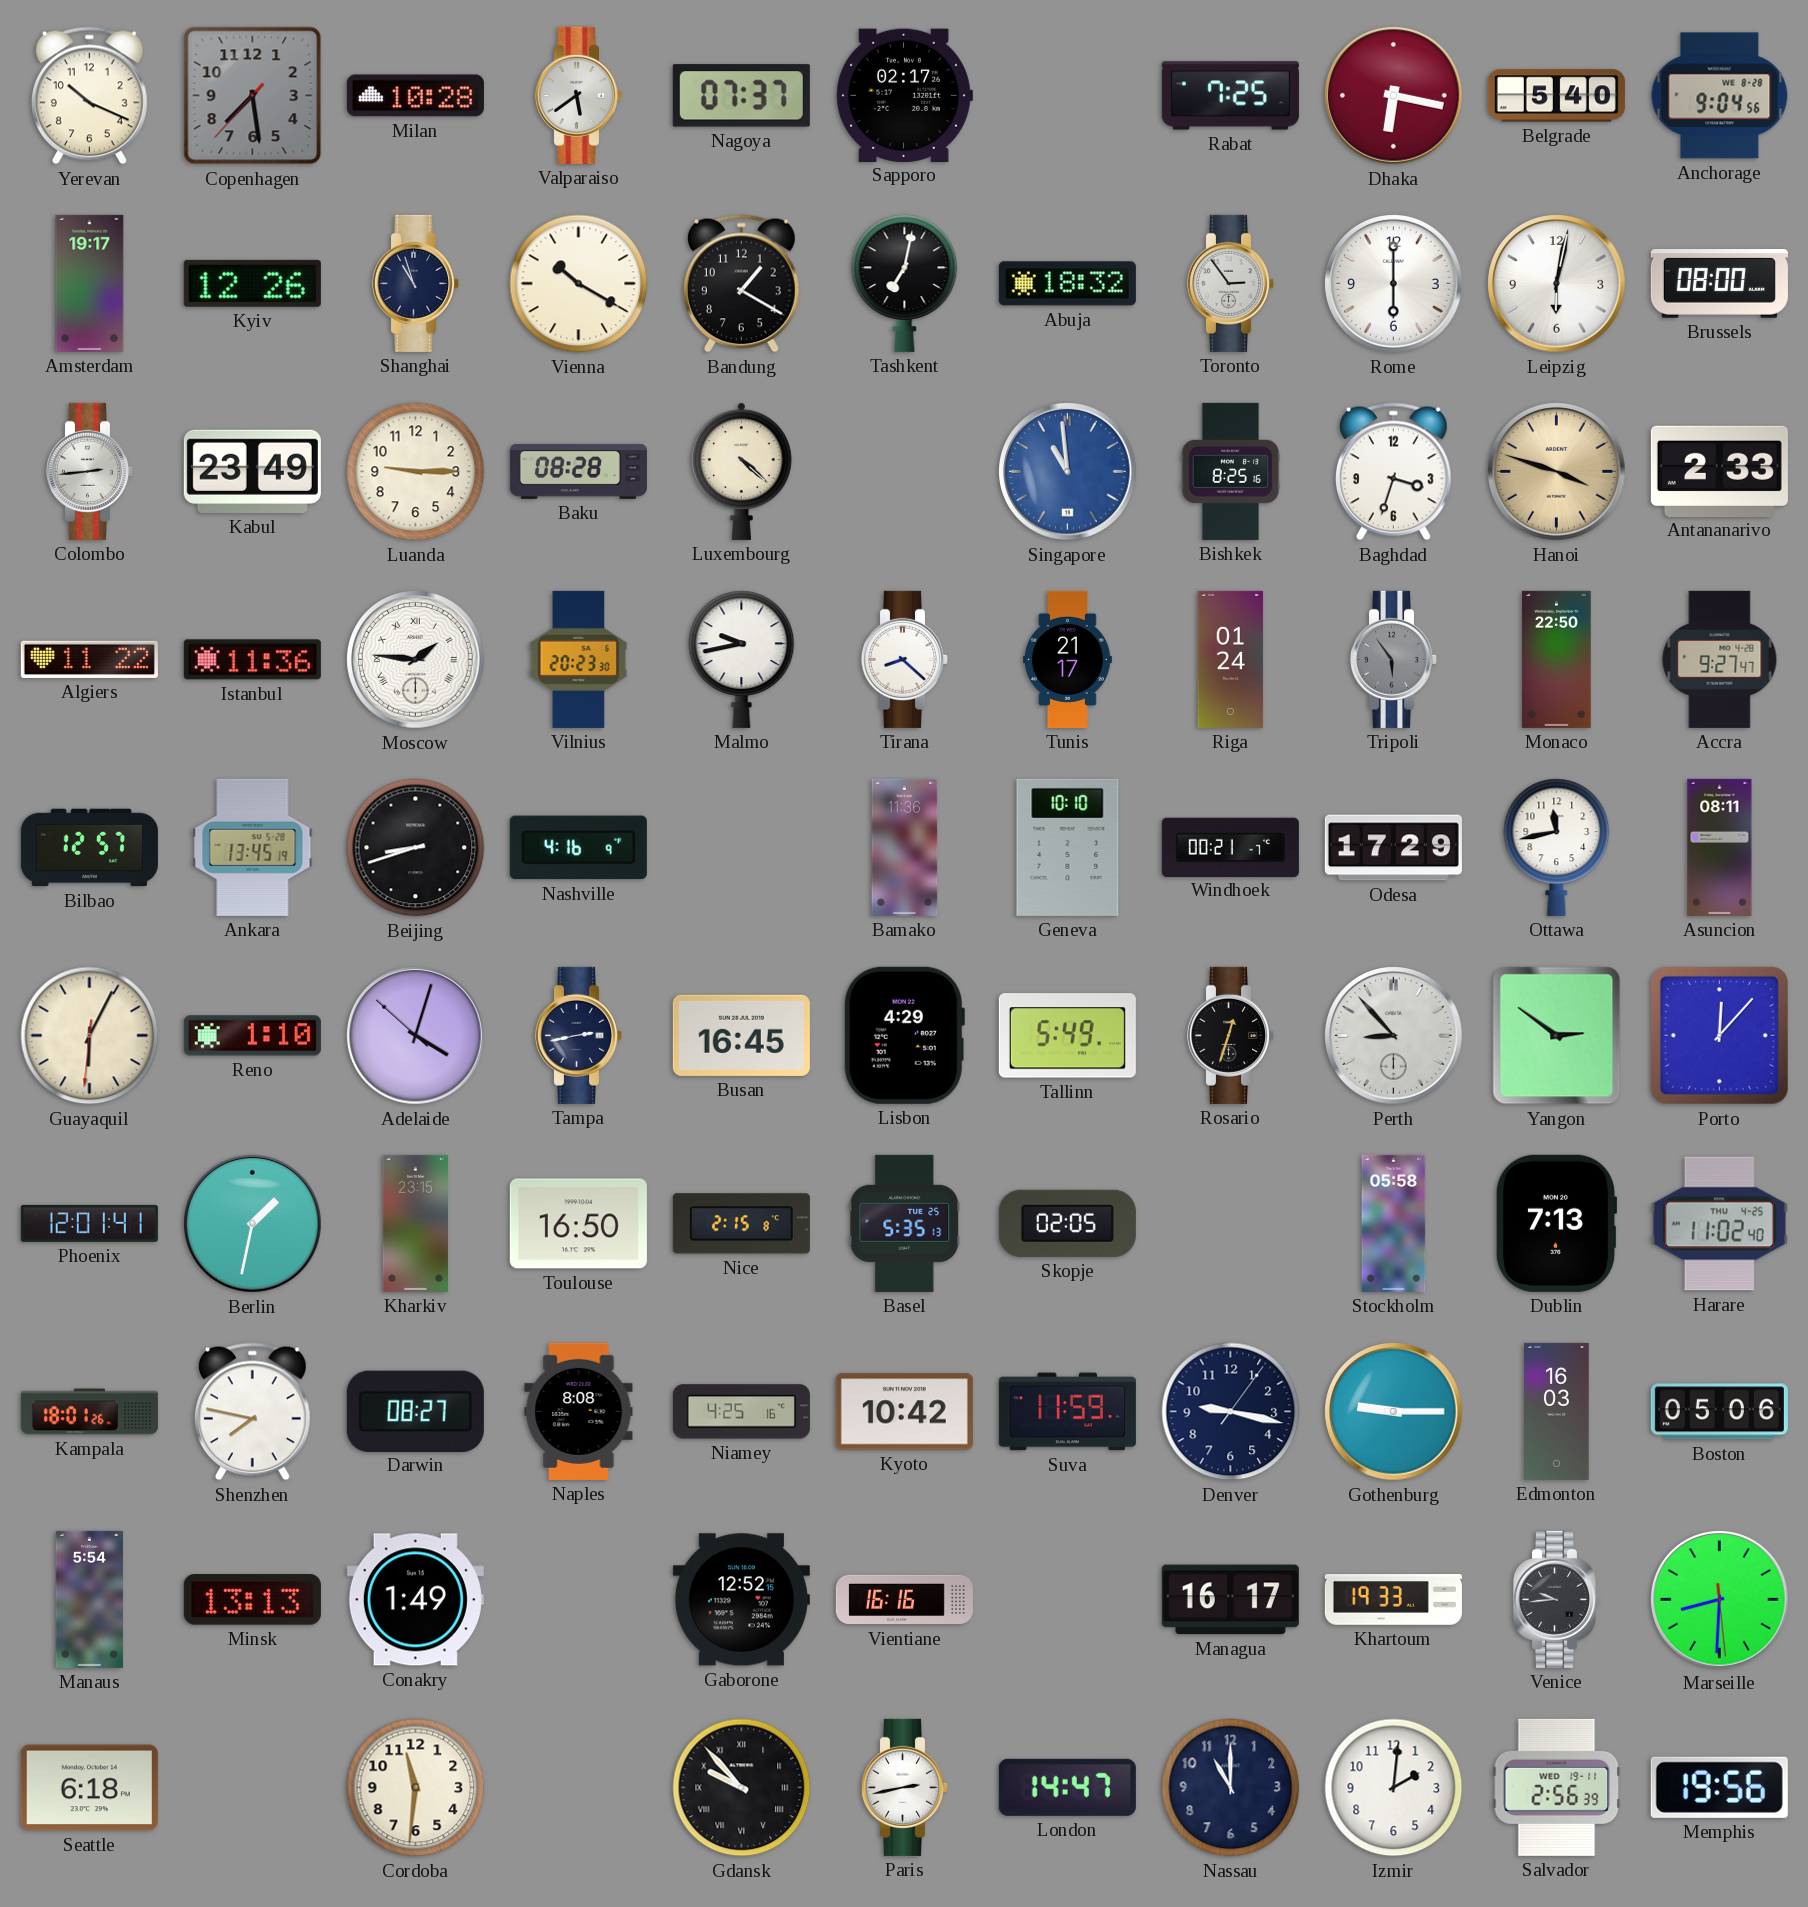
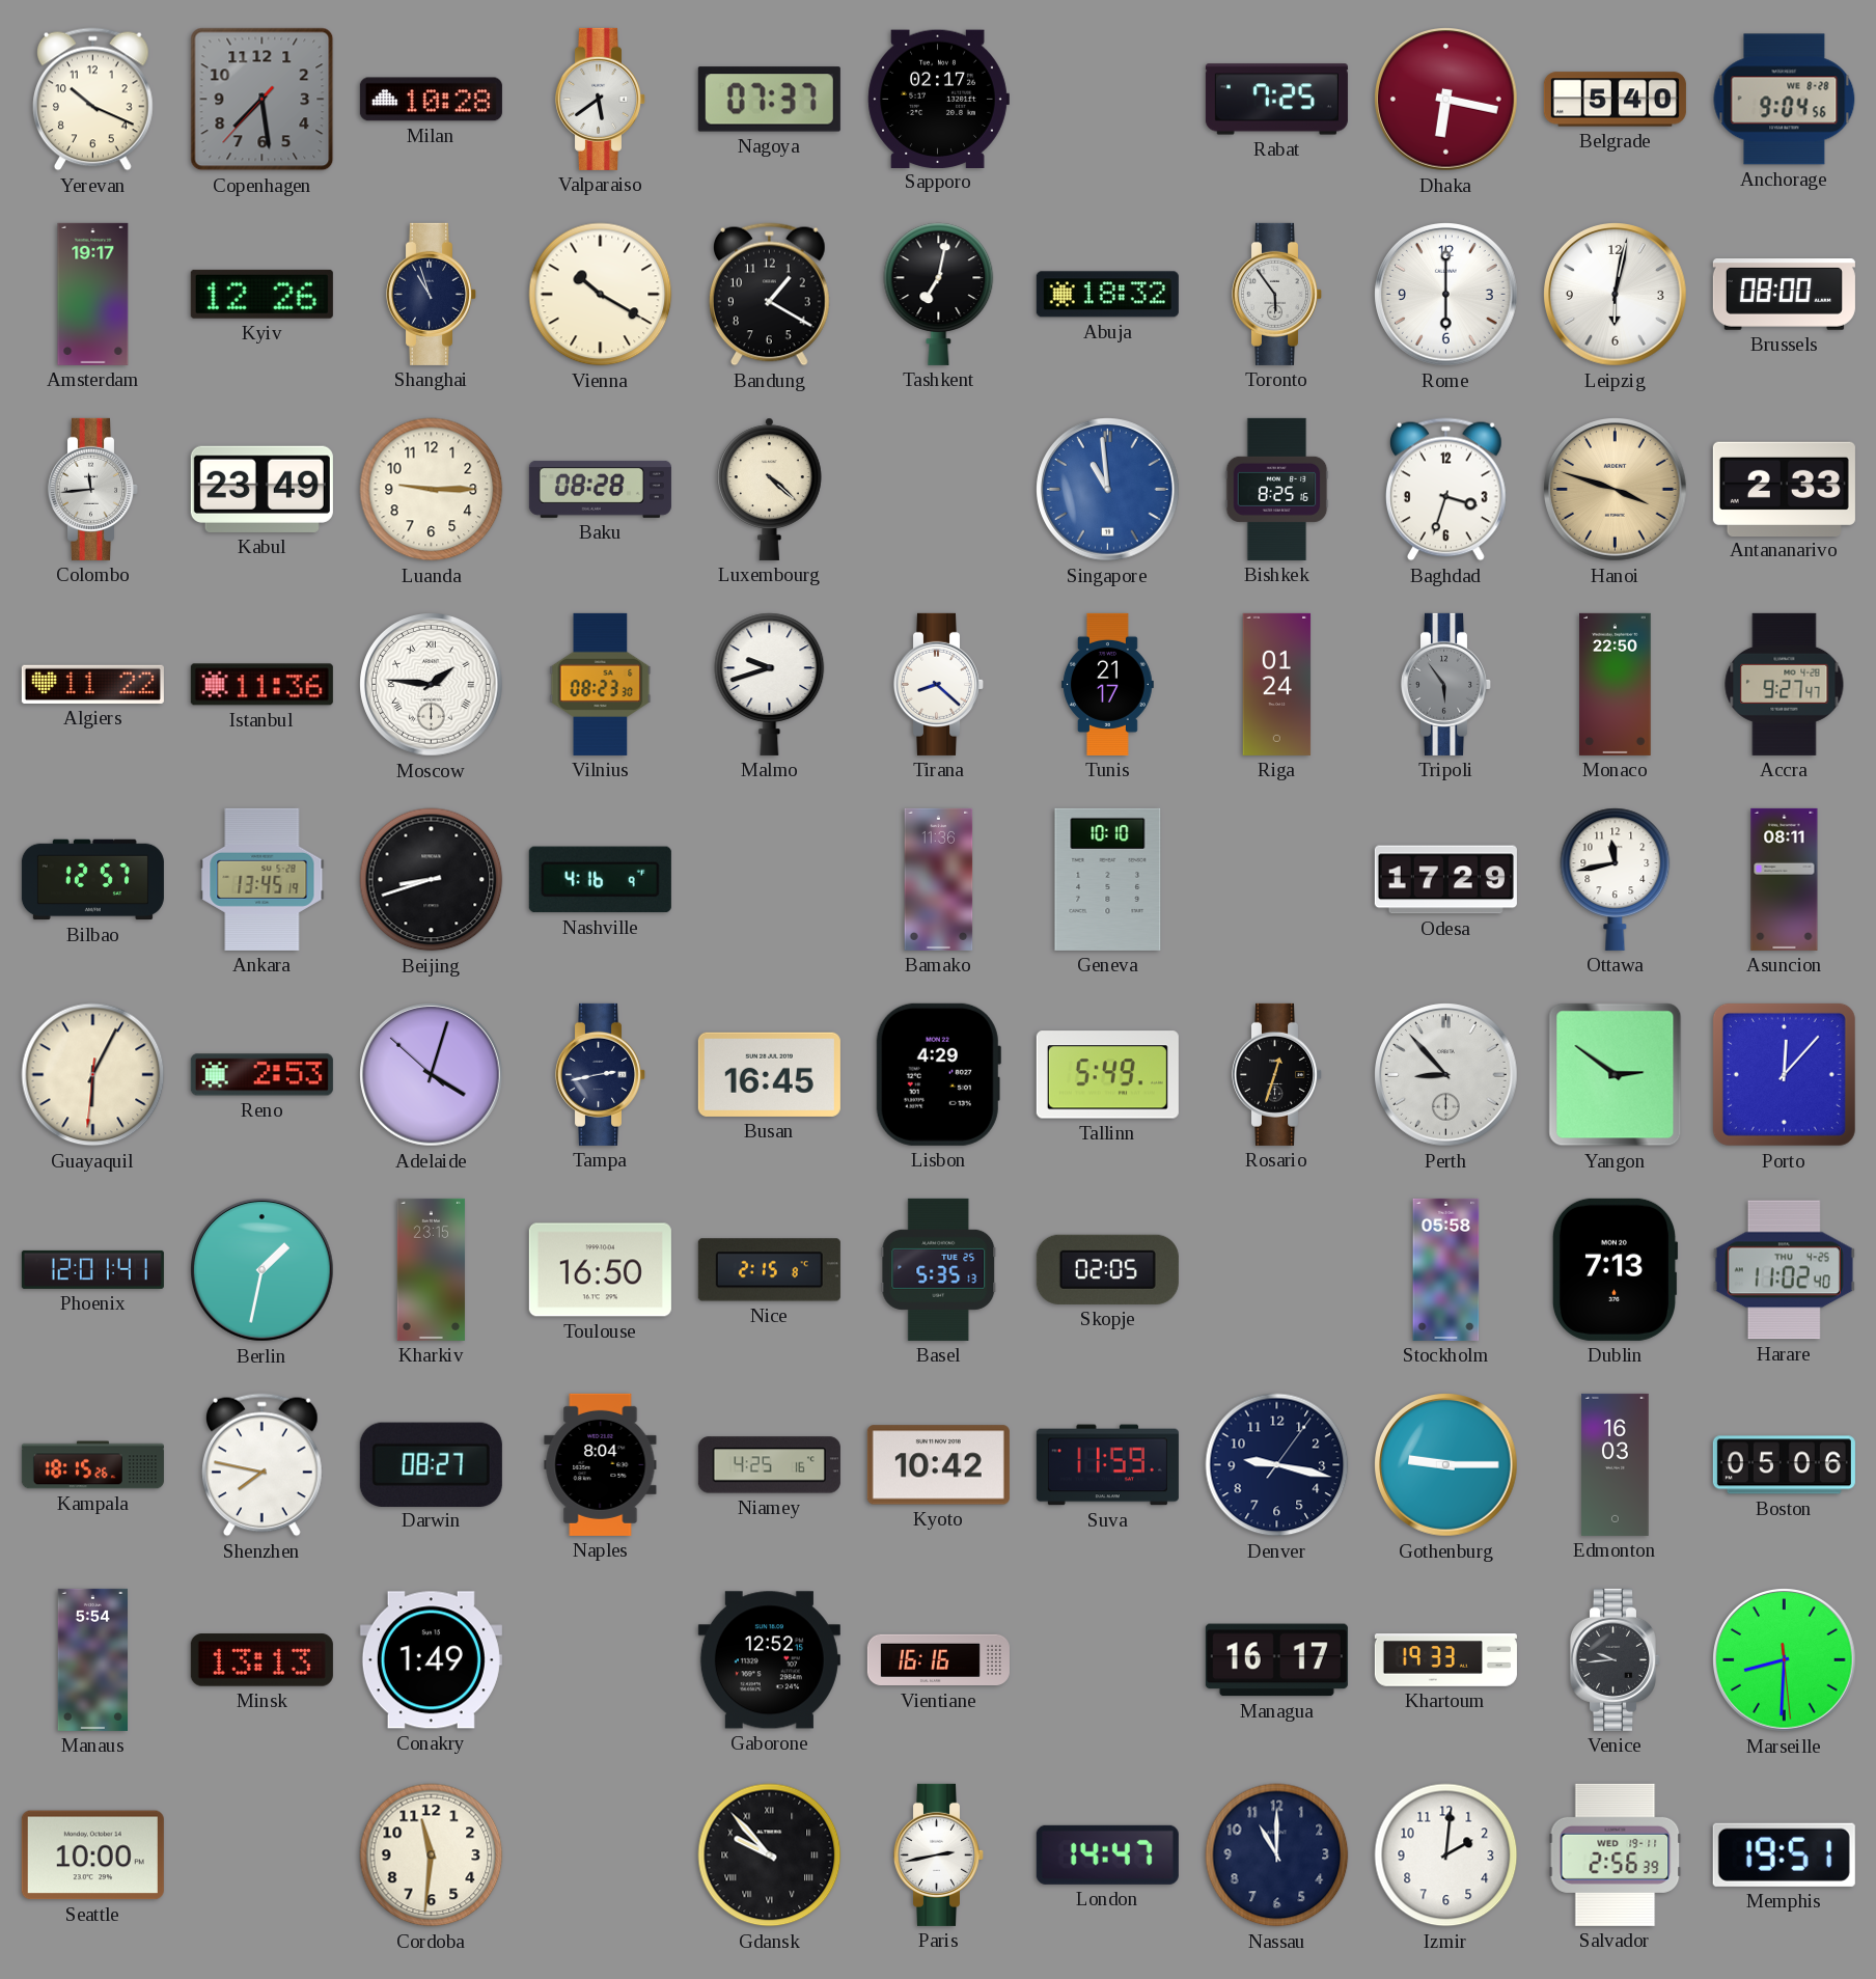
Toronto: 2:54 -> 5:54 (1276, 294)
Colombo: 2:44 -> 11:44 (92, 489)
Vilnius: 20:23 -> 08:23 (601, 684)
Malmo: 9:43 -> 9:42 (770, 684)
Windhoek: 00:21 -> none (1230, 847)
Reno: 1:10 -> 2:53 (261, 1075)
Kampala: 18:01 -> 18:15 (92, 1465)
Naples: 8:08 -> 8:04 (601, 1464)
Seattle: 6:18 -> 10:00 (92, 1856)
Memphis: 19:56 -> 19:51 (1784, 1854)
